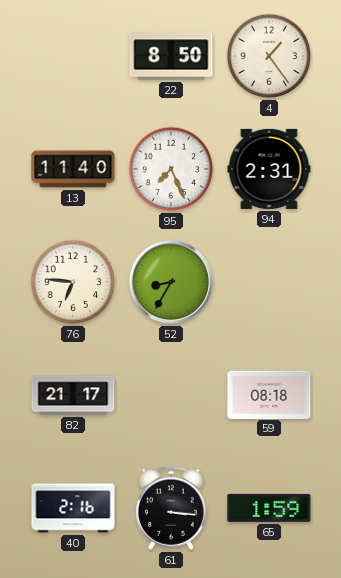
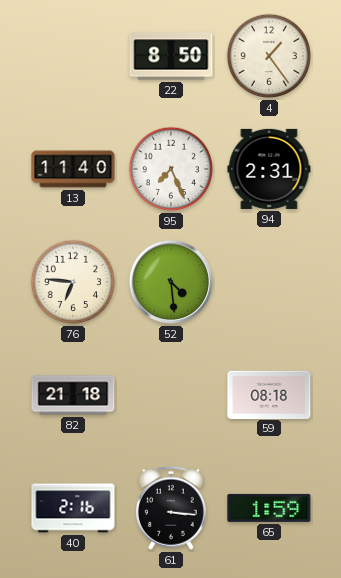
52: 8:35 -> 4:29 (171, 282)
82: 21:17 -> 21:18 (73, 395)
